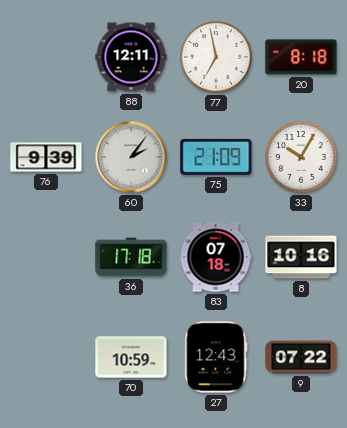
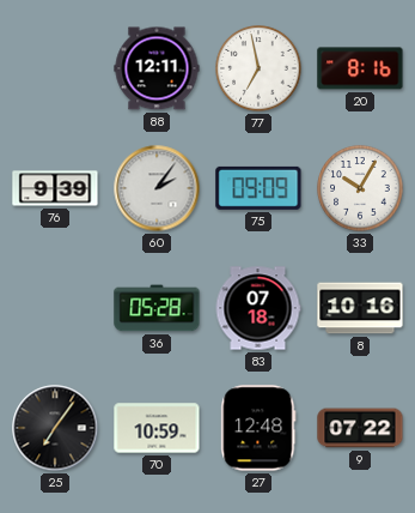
20: 8:18 -> 8:16 (360, 68)
75: 21:09 -> 09:09 (258, 188)
36: 17:18 -> 05:28 (157, 308)
25: none -> 7:06 (55, 428)
27: 12:43 -> 12:48 (258, 428)
